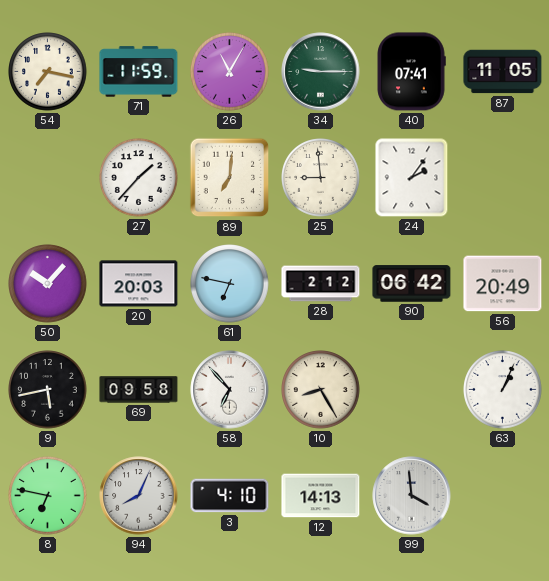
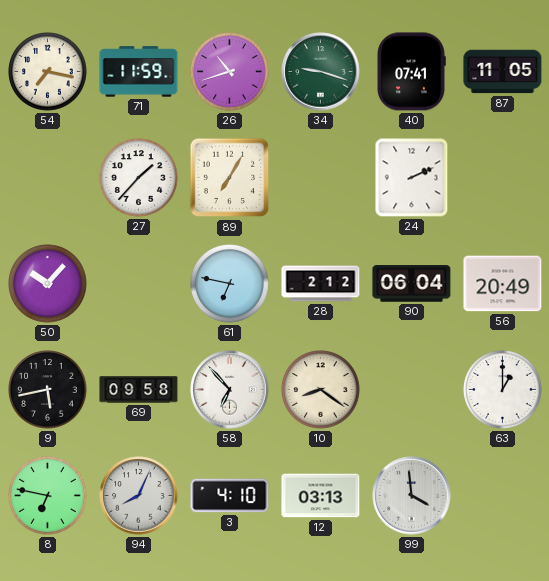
26: 11:05 -> 10:42 (230, 72)
34: 9:15 -> 9:18 (321, 72)
89: 7:01 -> 7:05 (230, 178)
25: 8:59 -> none (321, 178)
24: 2:06 -> 2:11 (412, 178)
20: 20:03 -> none (139, 284)
90: 06:42 -> 06:04 (412, 284)
10: 8:25 -> 8:21 (321, 390)
63: 1:04 -> 1:00 (503, 390)
12: 14:13 -> 03:13 (321, 496)
